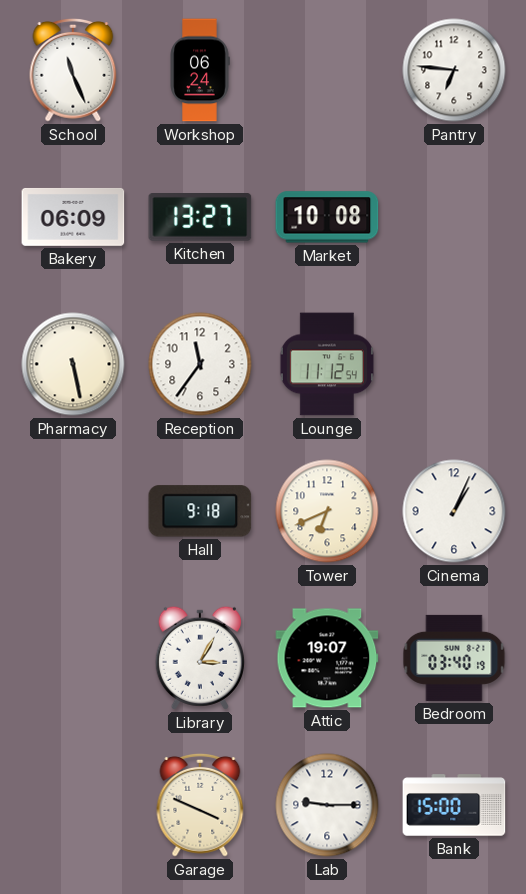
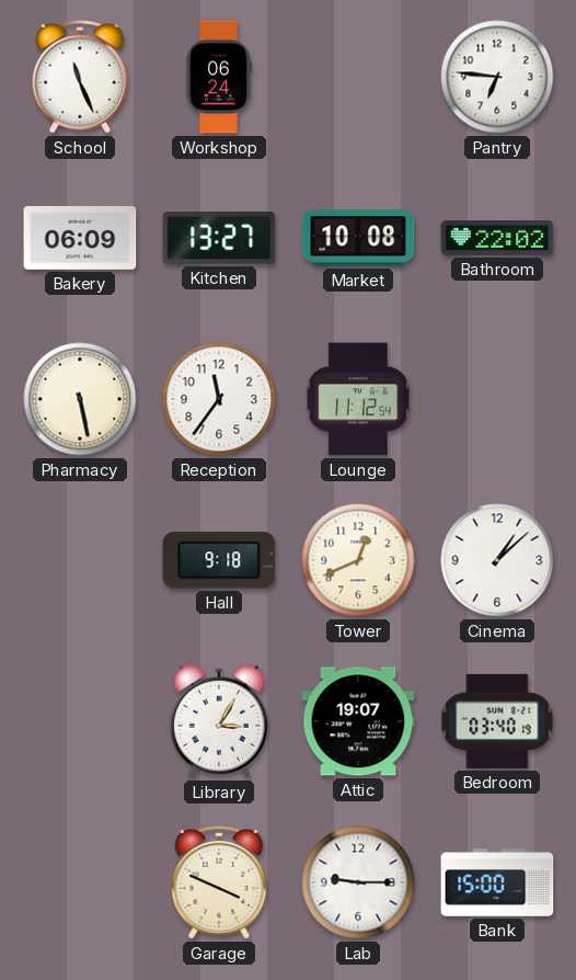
Bathroom: none -> 22:02 (497, 239)
Tower: 6:41 -> 12:41 (358, 560)
Cinema: 1:04 -> 1:08 (497, 560)
